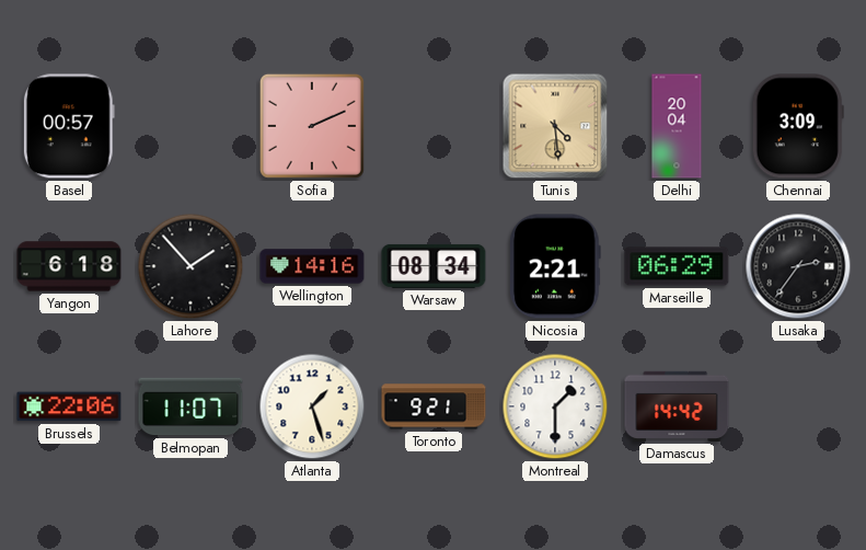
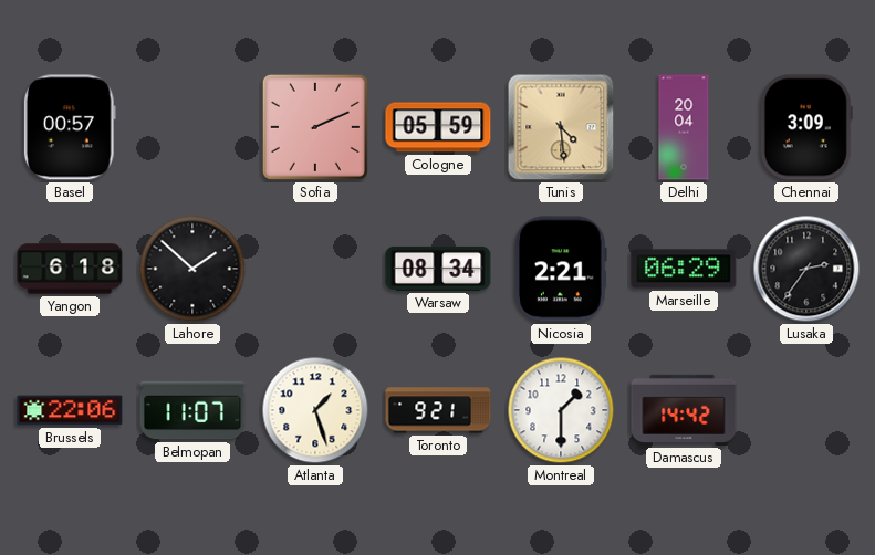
Cologne: none -> 05:59 (438, 127)
Lahore: 1:53 -> 1:52 (192, 269)
Wellington: 14:16 -> none (312, 266)
